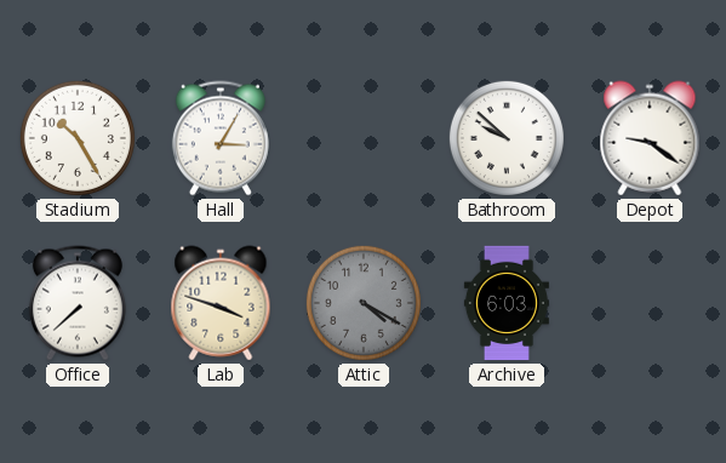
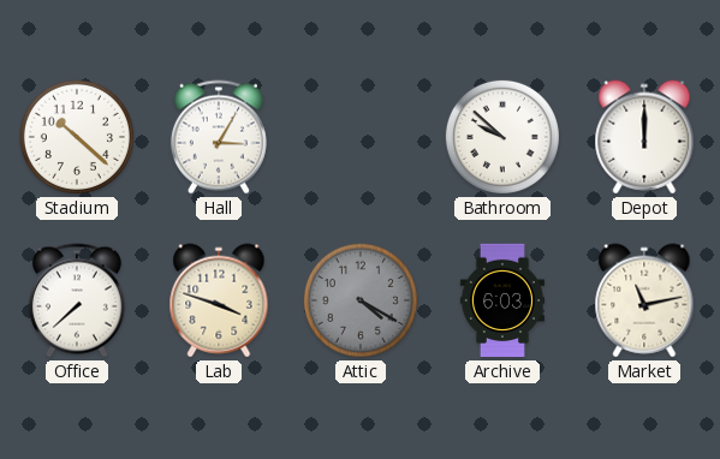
Stadium: 10:25 -> 10:22 (77, 137)
Depot: 9:21 -> 12:00 (644, 137)
Market: none -> 11:13 (644, 300)
